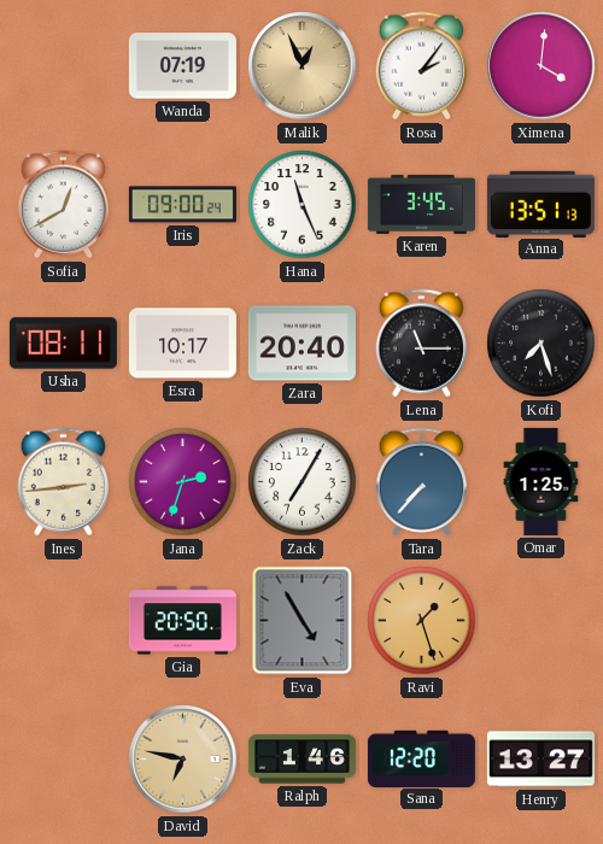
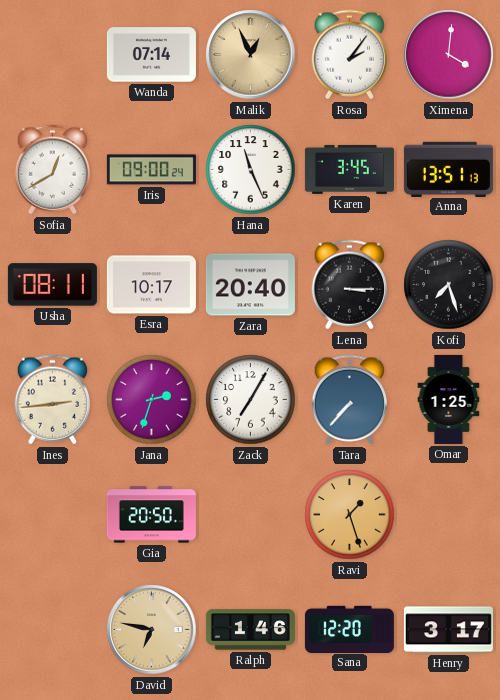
Wanda: 07:19 -> 07:14 (151, 55)
Lena: 11:15 -> 3:15 (350, 285)
Eva: 4:55 -> none (303, 621)
Henry: 13:27 -> 3:17 (448, 630)
